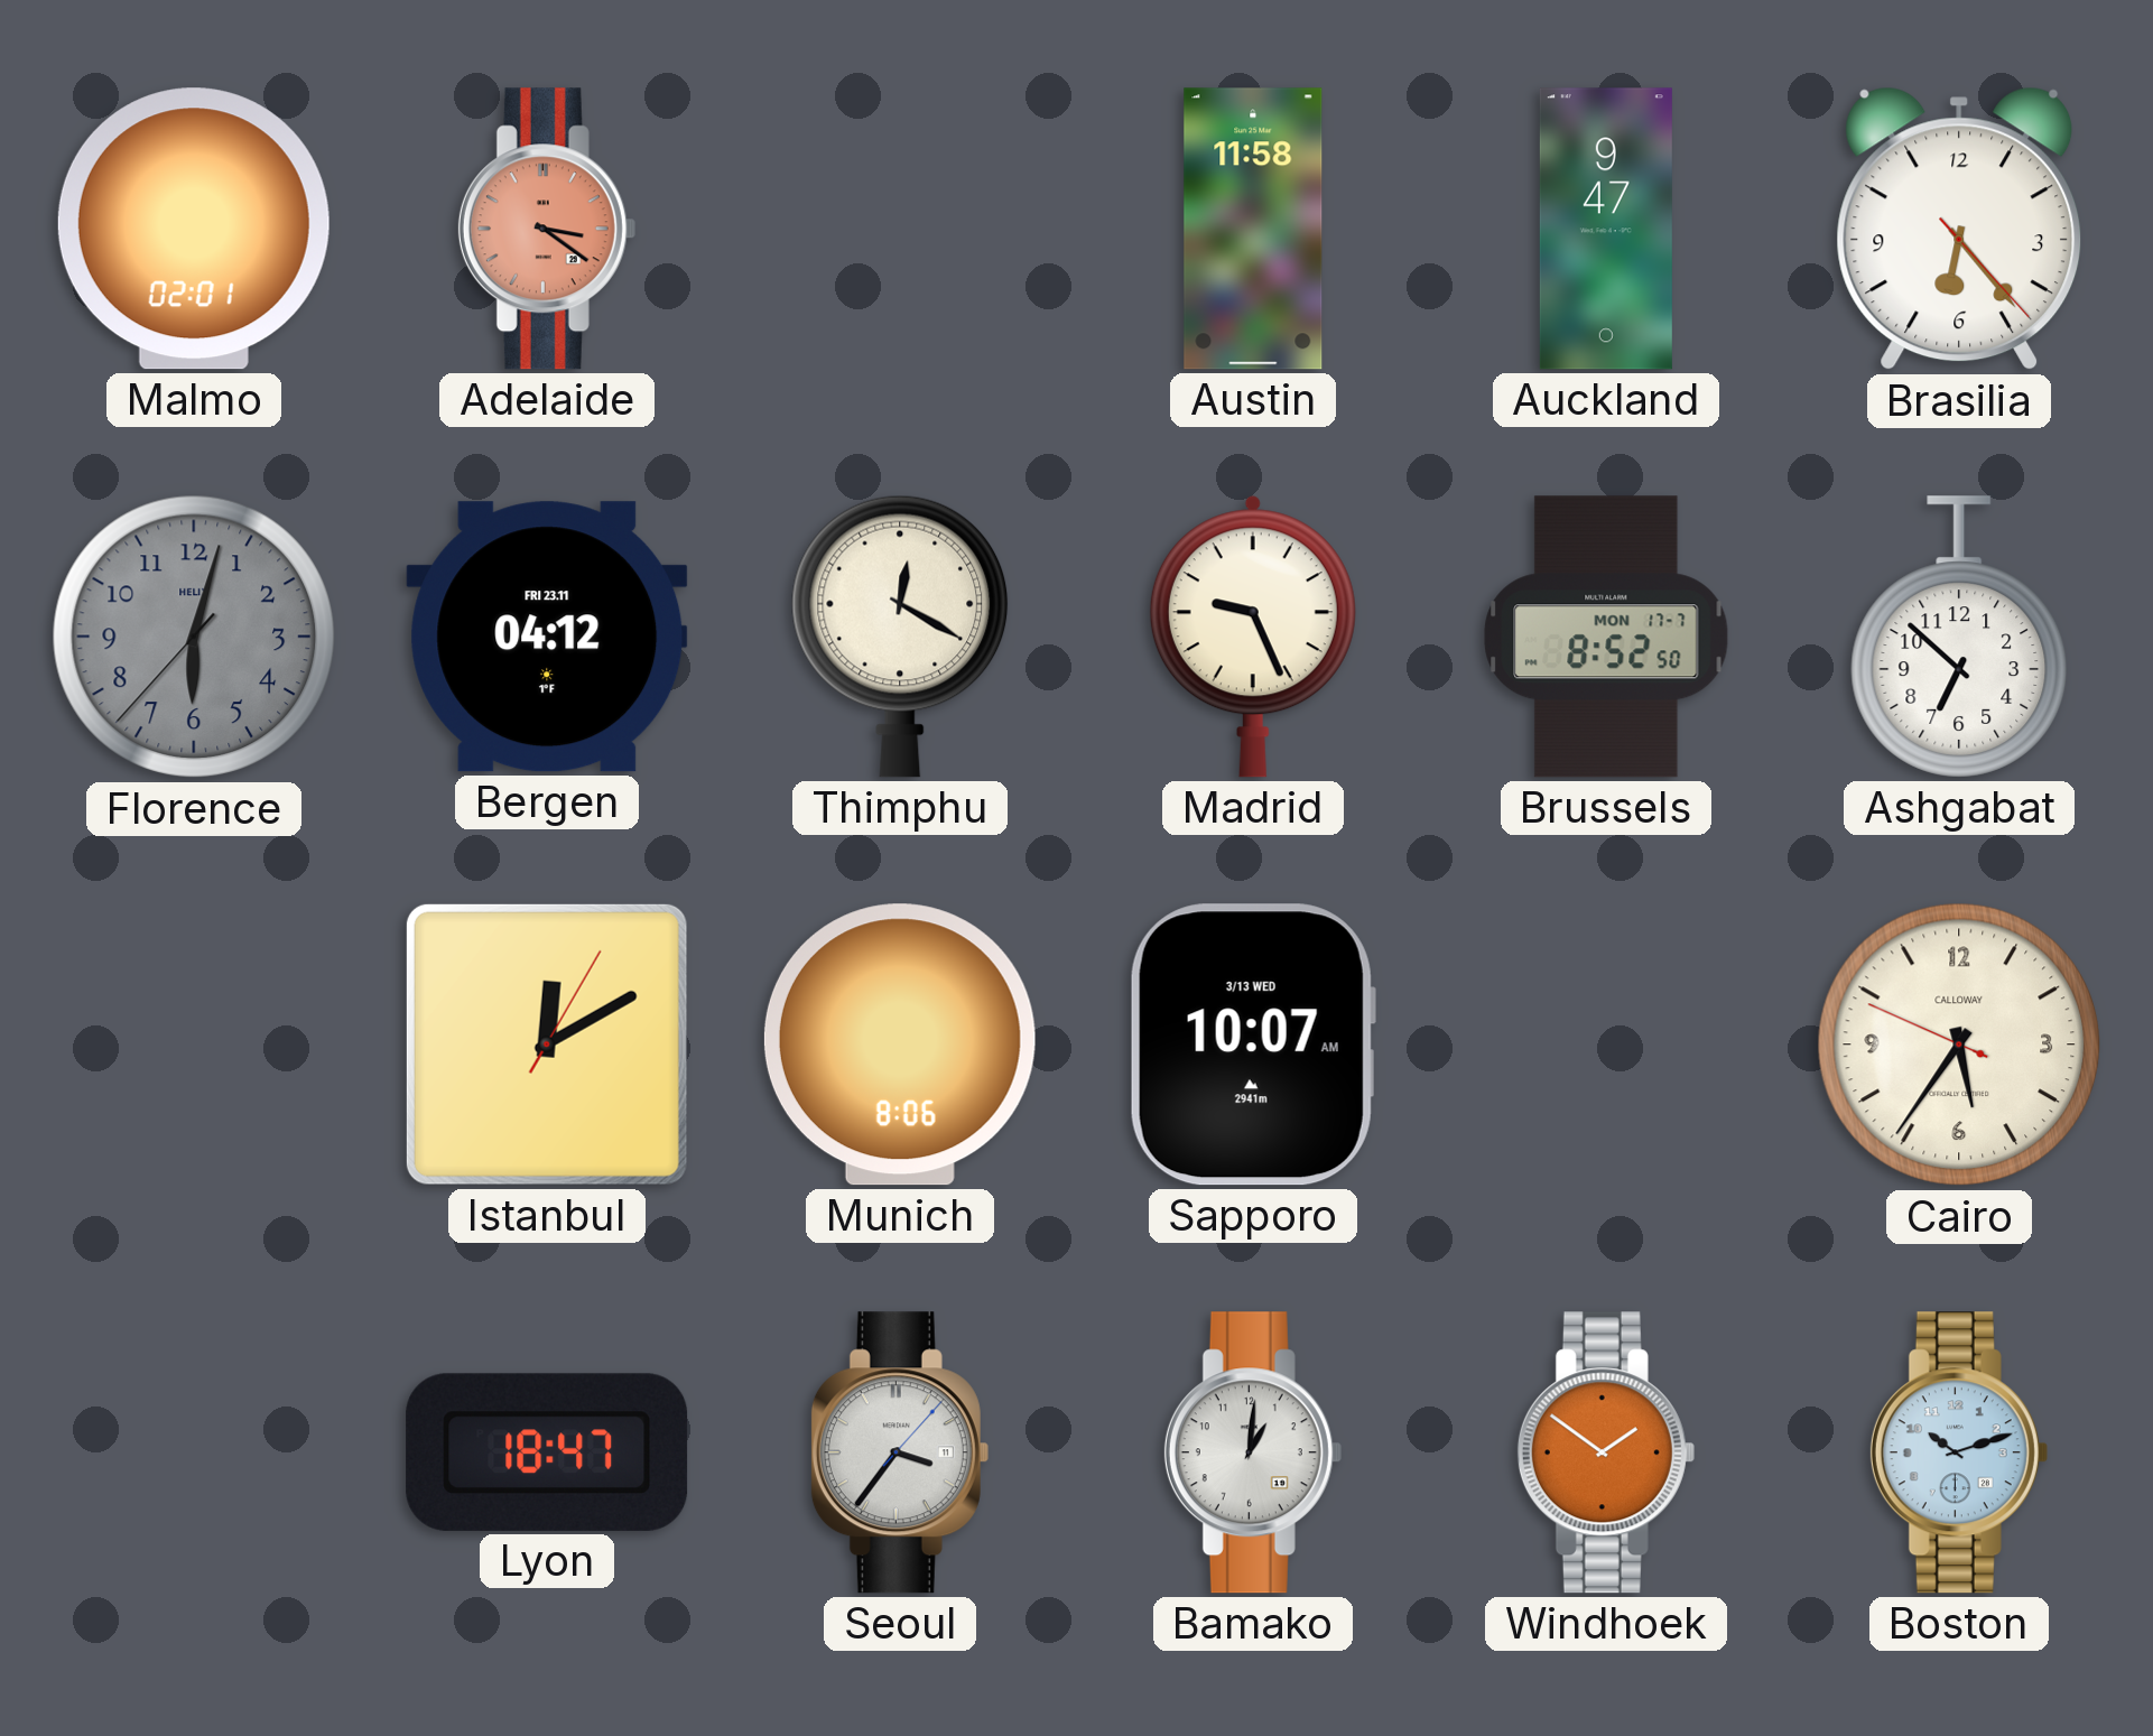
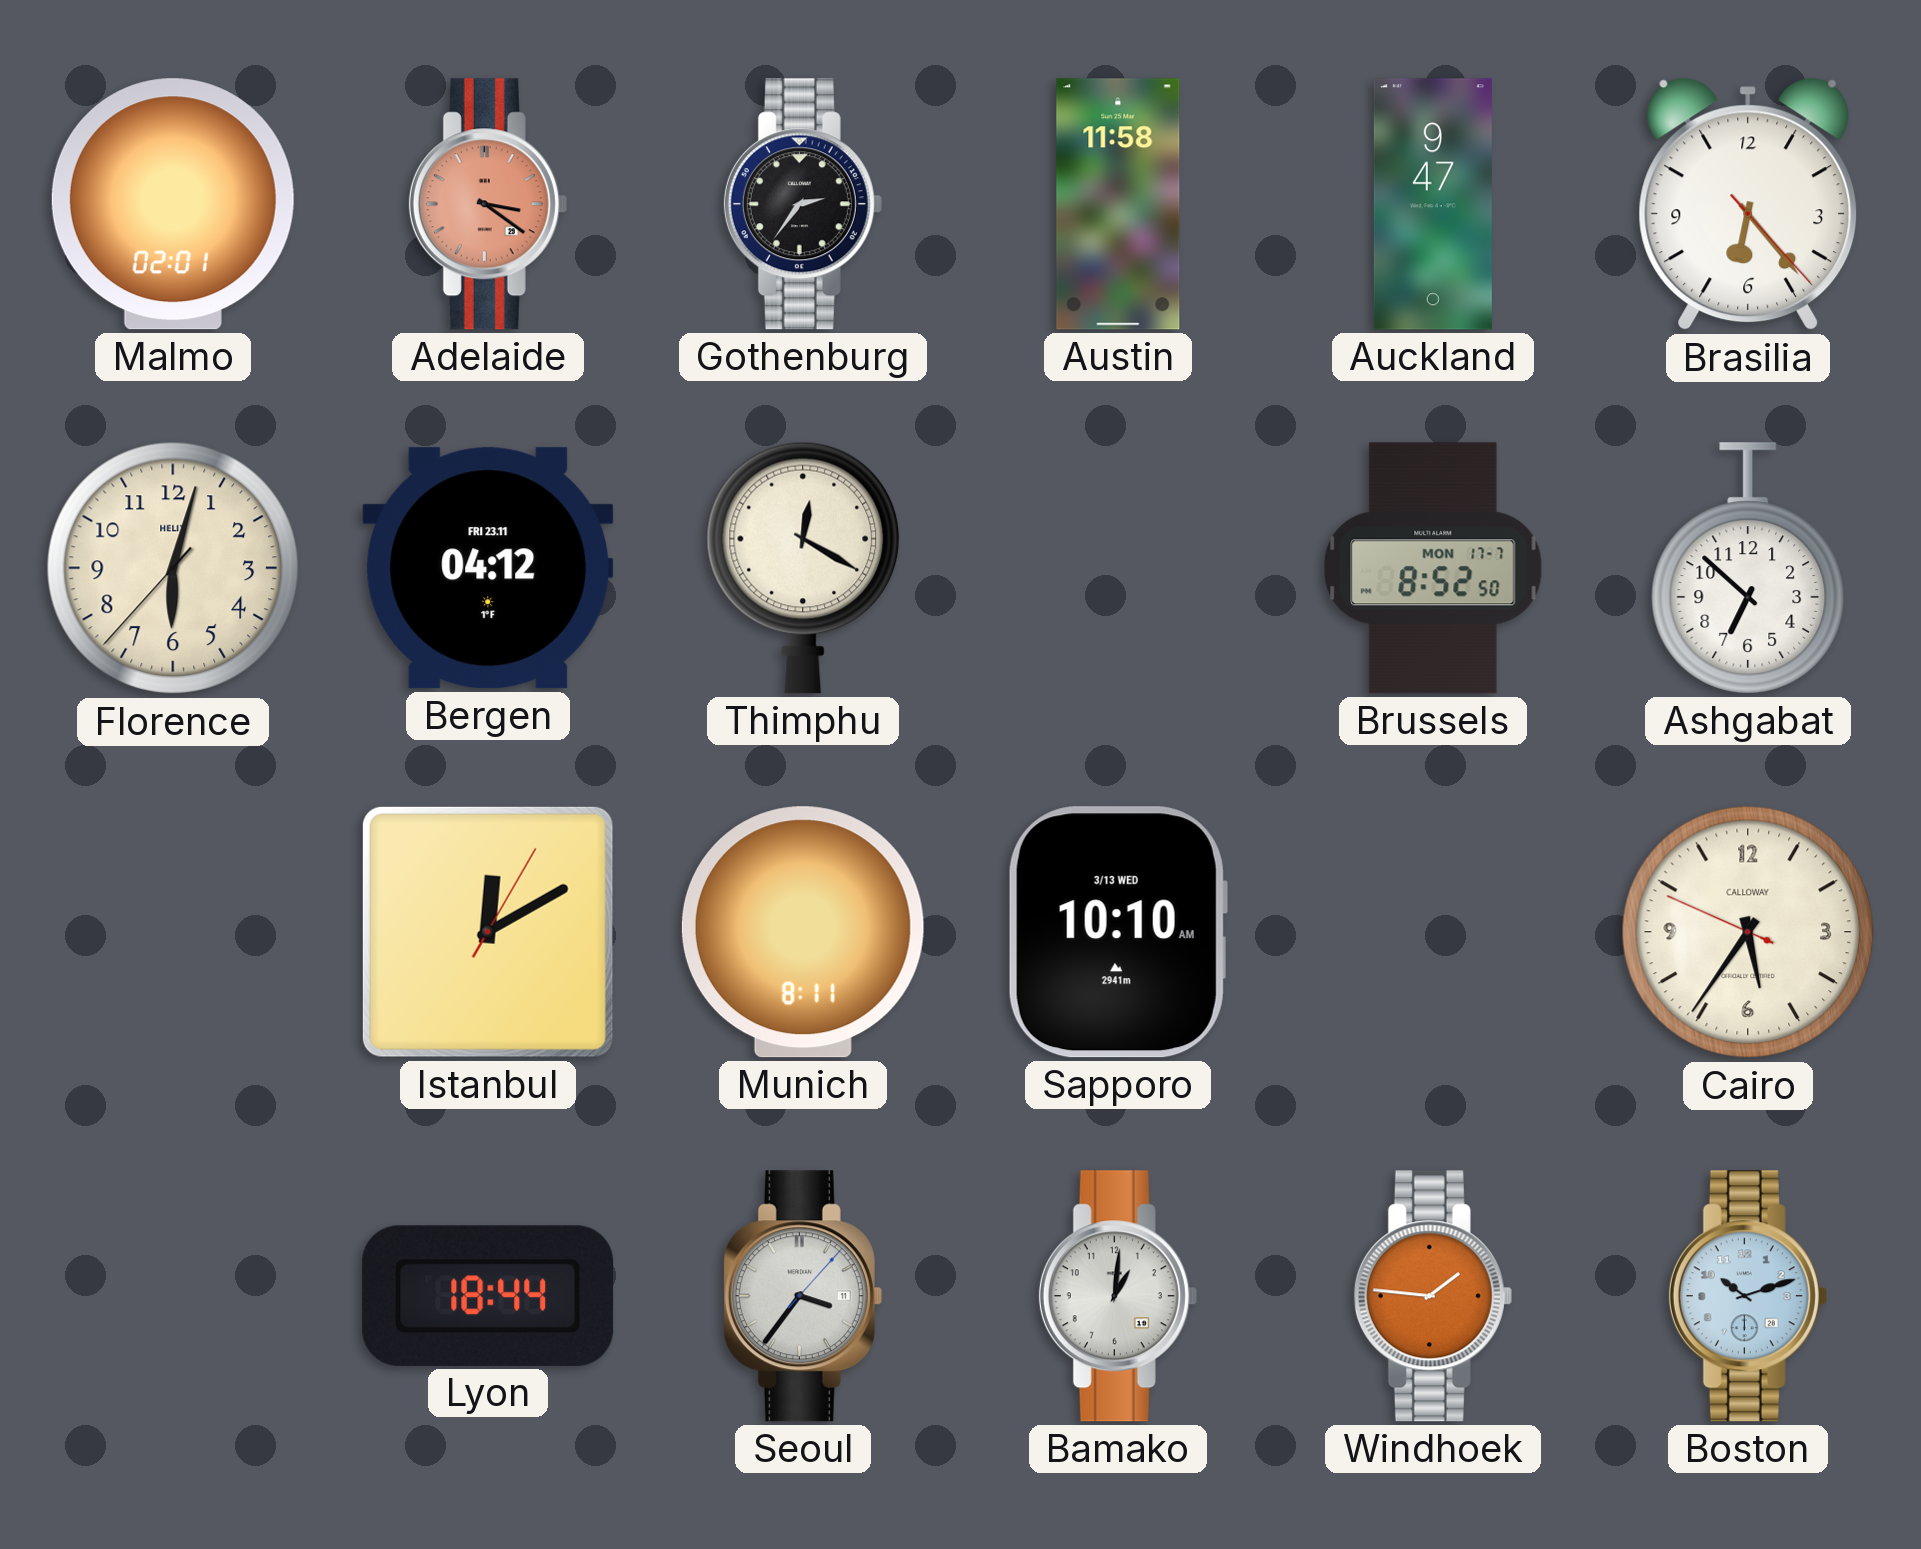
Gothenburg: none -> 2:36 (803, 204)
Florence dial: grey -> cream (173, 568)
Madrid: 9:26 -> none (1253, 637)
Munich: 8:06 -> 8:11 (803, 932)
Sapporo: 10:07 -> 10:10 (1118, 932)
Lyon: 18:47 -> 18:44 (488, 1296)
Windhoek: 1:51 -> 1:46 (1433, 1296)
